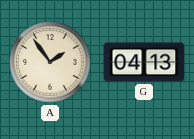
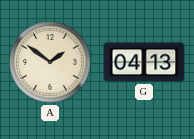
A: 1:54 -> 1:51 (50, 62)
